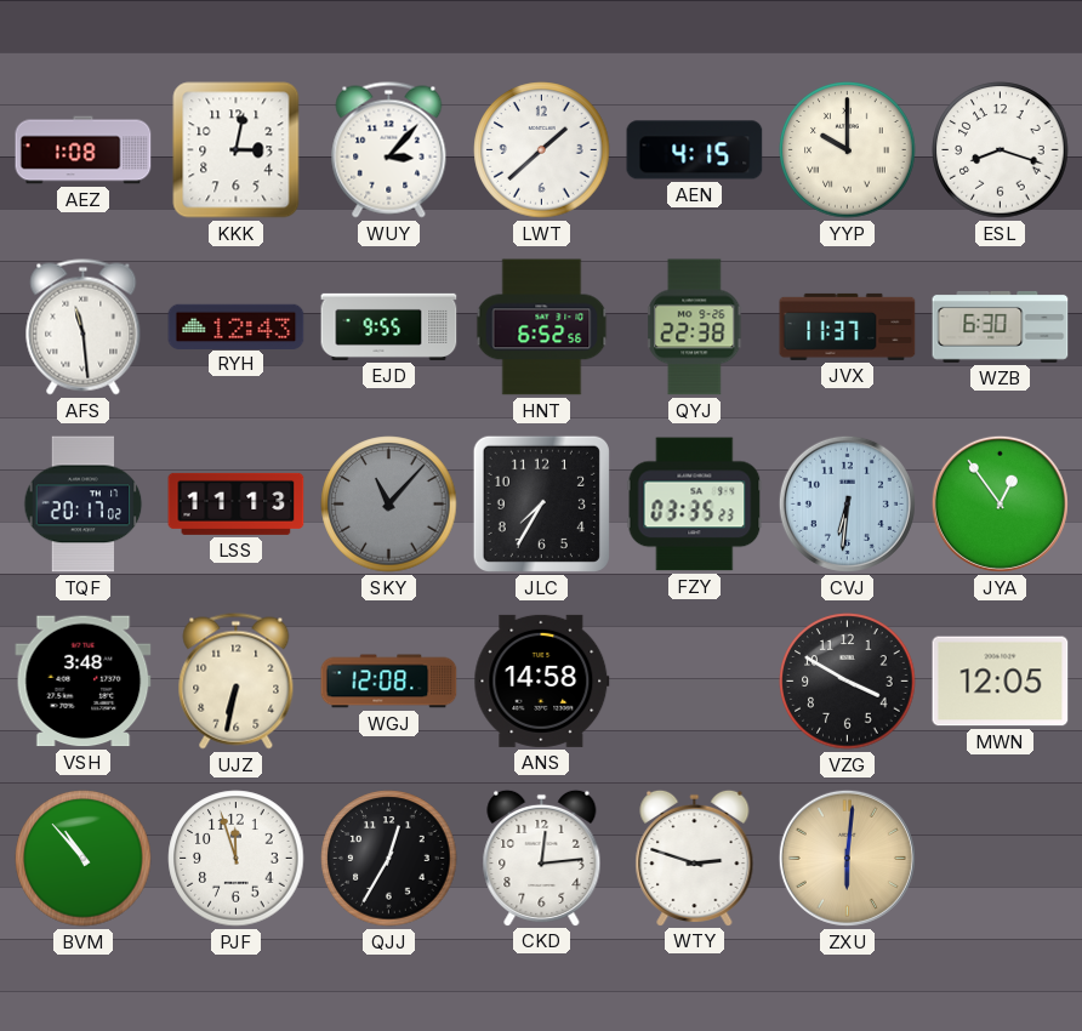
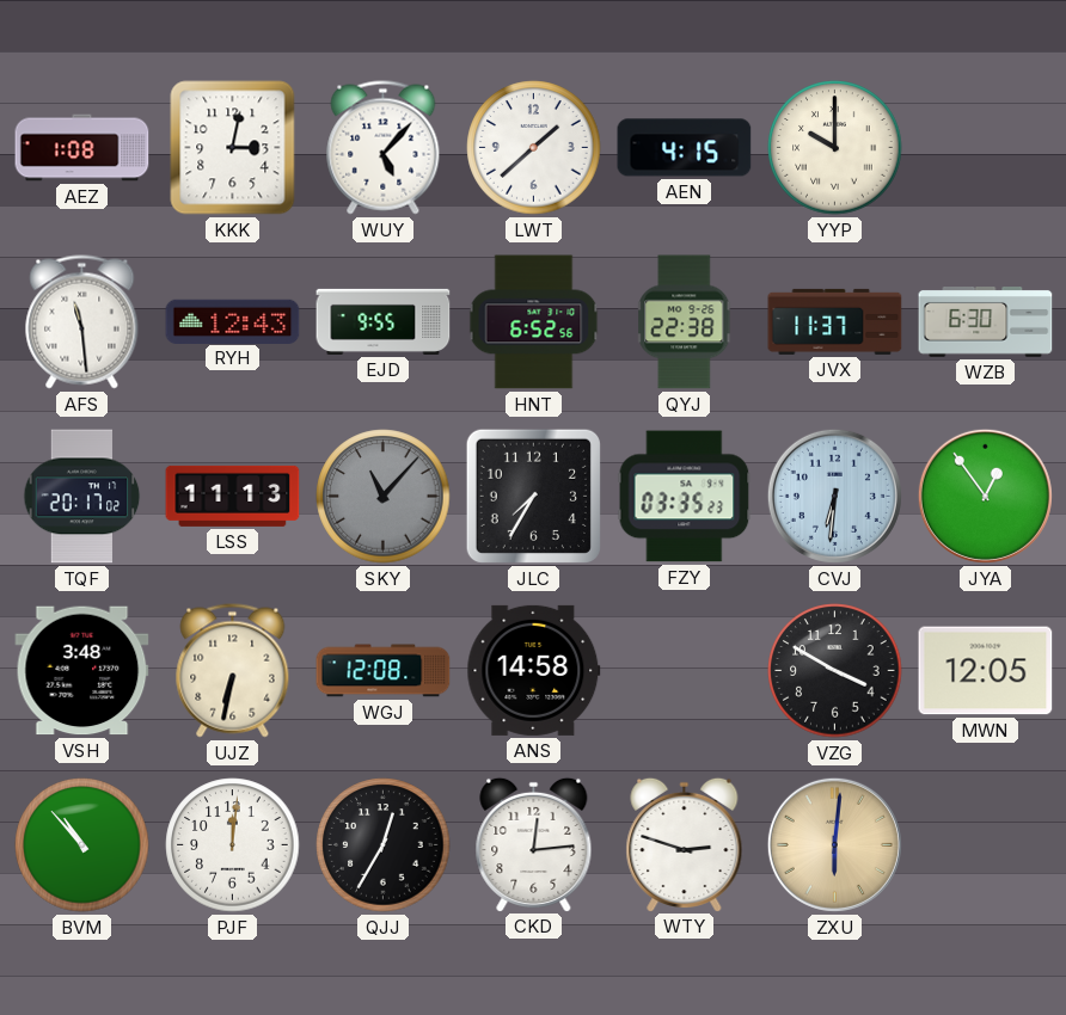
WUY: 3:07 -> 5:07 (384, 148)
ESL: 8:18 -> none (1001, 150)
PJF: 11:57 -> 12:01 (233, 845)
